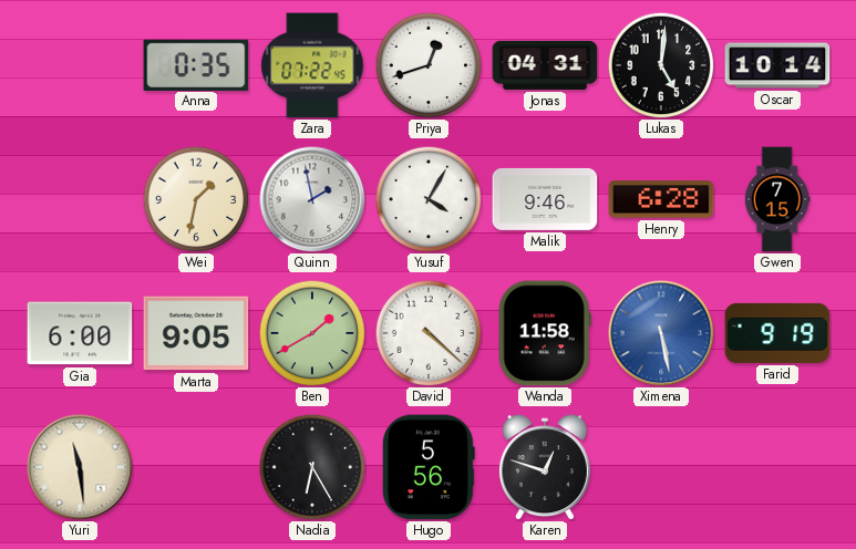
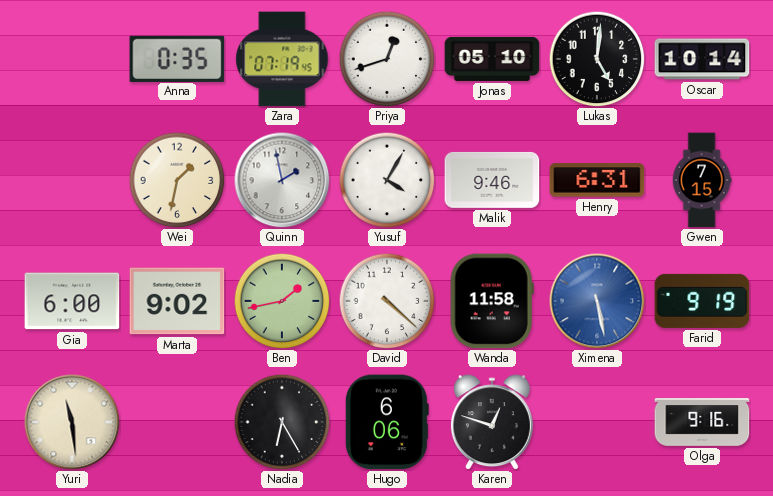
Zara: 07:22 -> 07:19 (282, 59)
Jonas: 04:31 -> 05:10 (492, 59)
Henry: 6:28 -> 6:31 (597, 180)
Marta: 9:05 -> 9:02 (177, 301)
Ben: 1:40 -> 1:43 (282, 301)
Hugo: 5:56 -> 6:06 (387, 422)
Olga: none -> 9:16 (702, 422)
